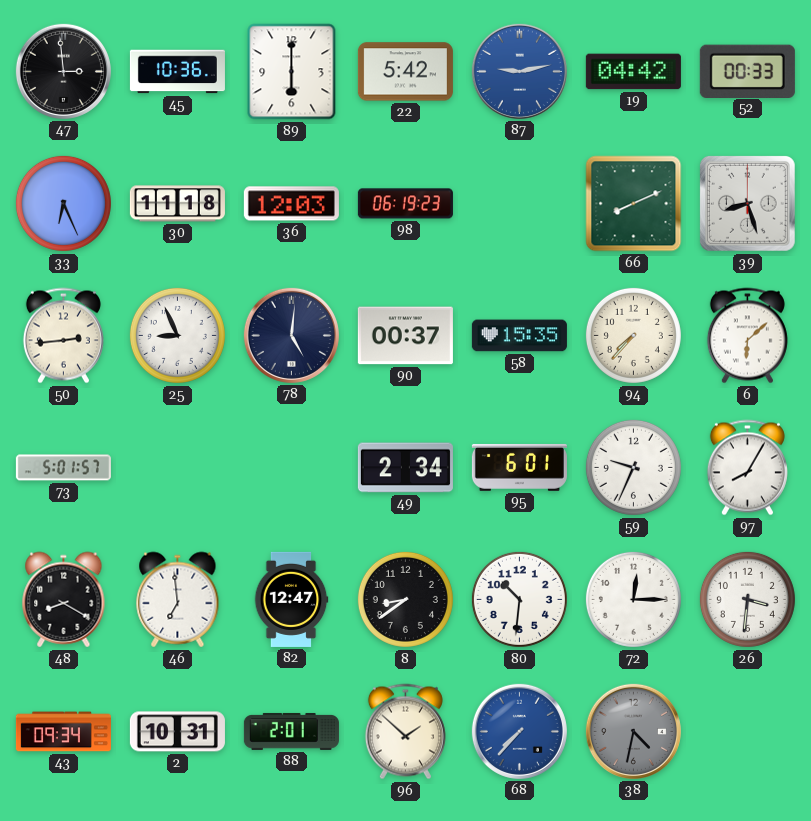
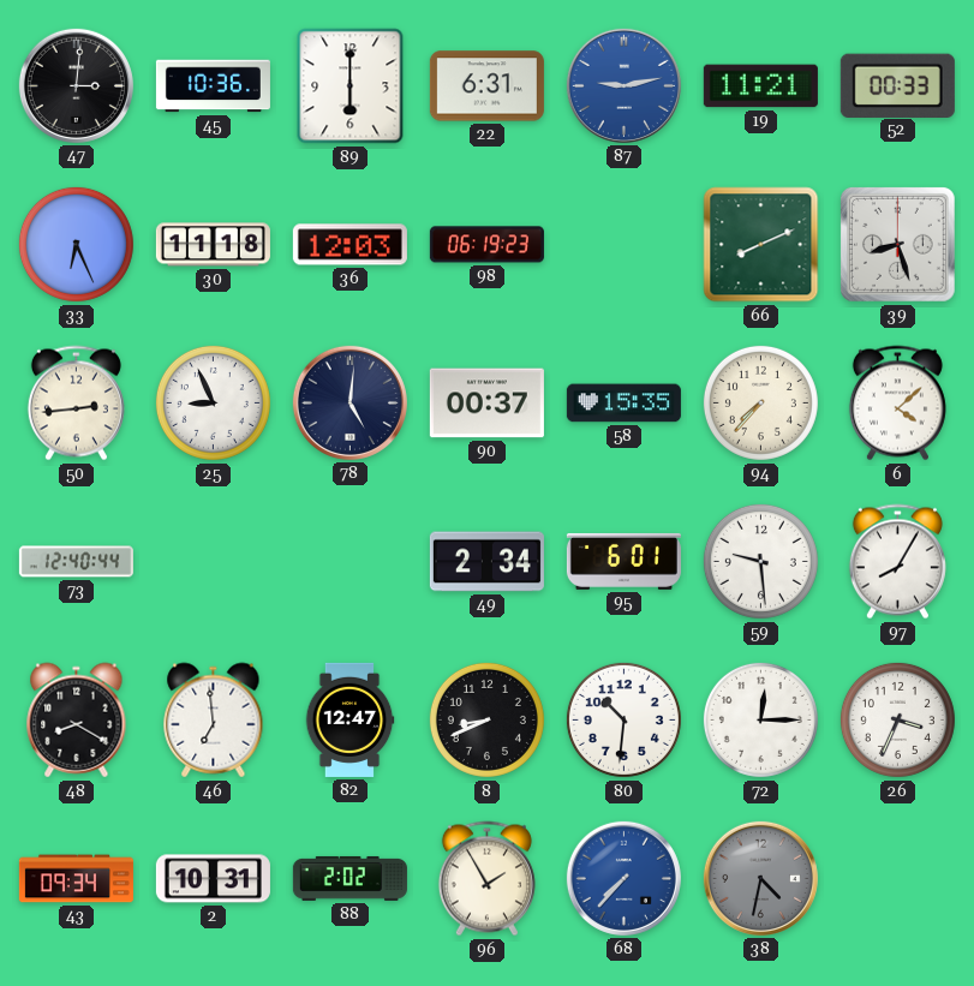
47: 2:59 -> 3:01 (76, 85)
22: 5:42 -> 6:31 (486, 86)
19: 04:42 -> 11:21 (760, 86)
6: 6:08 -> 4:08 (897, 404)
73: 5:01 -> 12:40 (76, 562)
59: 9:34 -> 9:29 (760, 561)
8: 8:39 -> 8:41 (486, 719)
26: 3:31 -> 3:34 (897, 719)
88: 2:01 -> 2:02 (349, 878)
96: 1:52 -> 1:55 (486, 879)
